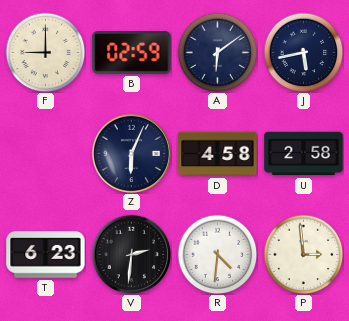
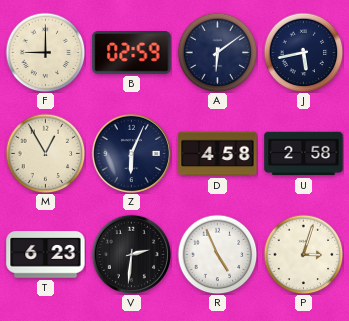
M: none -> 12:55 (45, 153)
R: 4:31 -> 4:56 (217, 254)
P: 2:59 -> 3:03 (303, 254)
